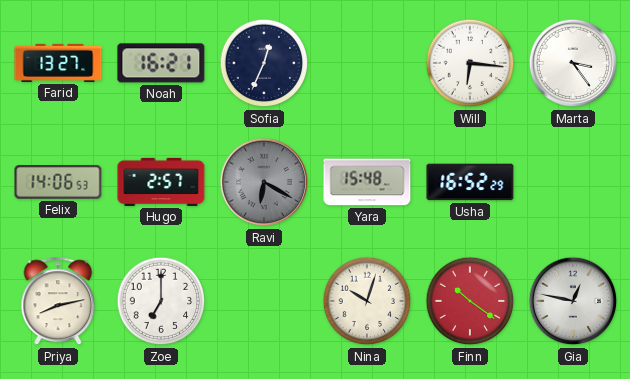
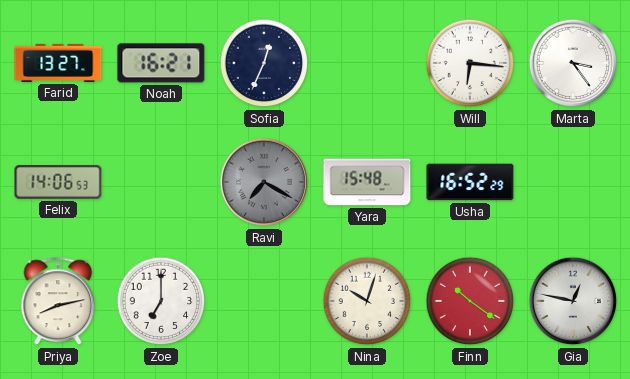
Hugo: 2:57 -> none (161, 182)
Ravi: 6:20 -> 7:20 (264, 182)
